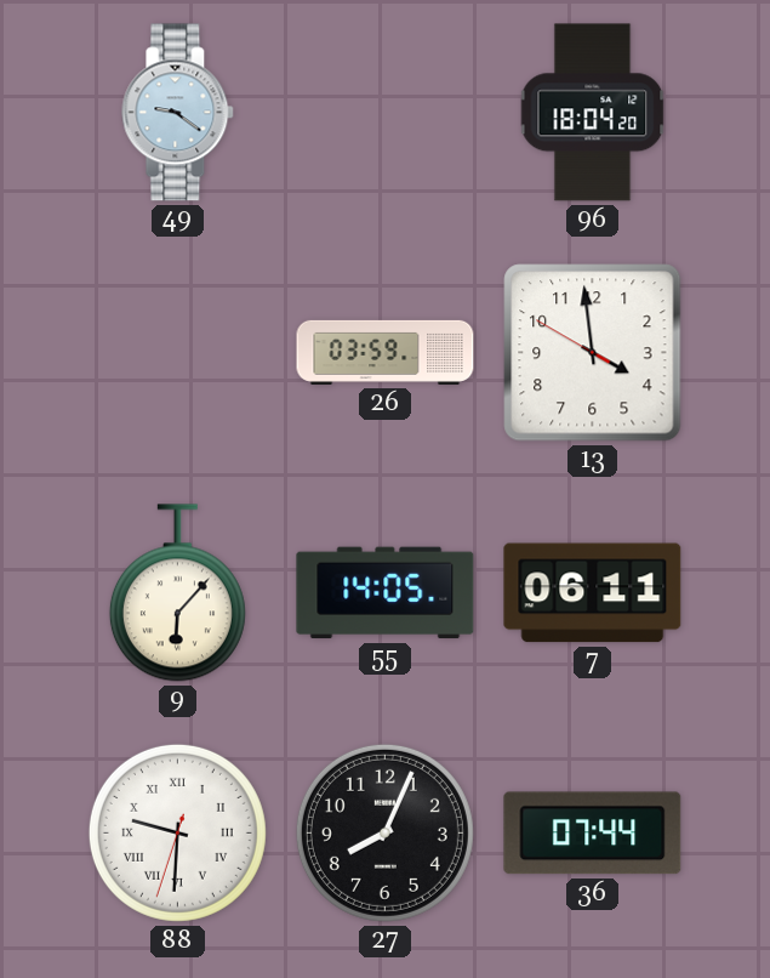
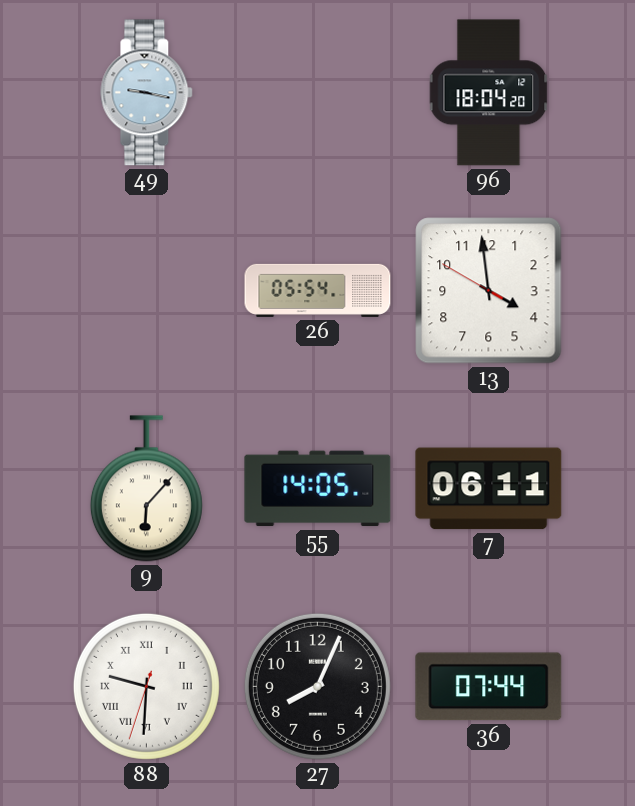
49: 9:21 -> 9:17 (147, 93)
26: 03:59 -> 05:54 (318, 290)
